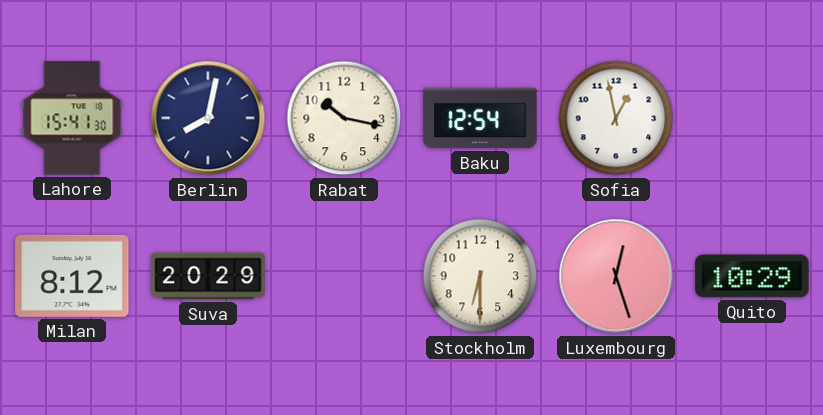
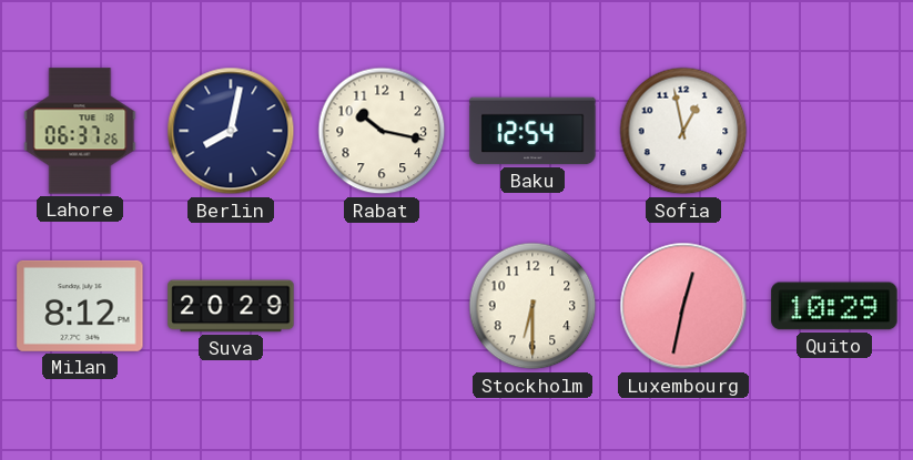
Lahore: 15:41 -> 06:37 (80, 131)
Luxembourg: 12:27 -> 12:32 (683, 306)
